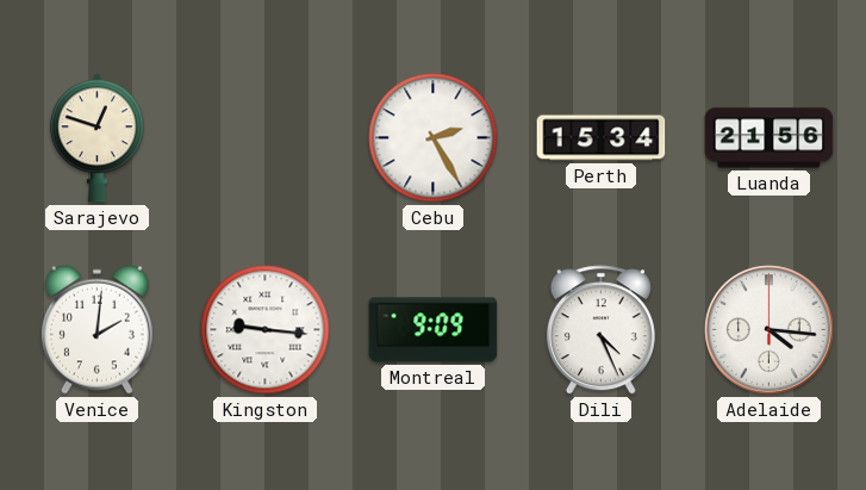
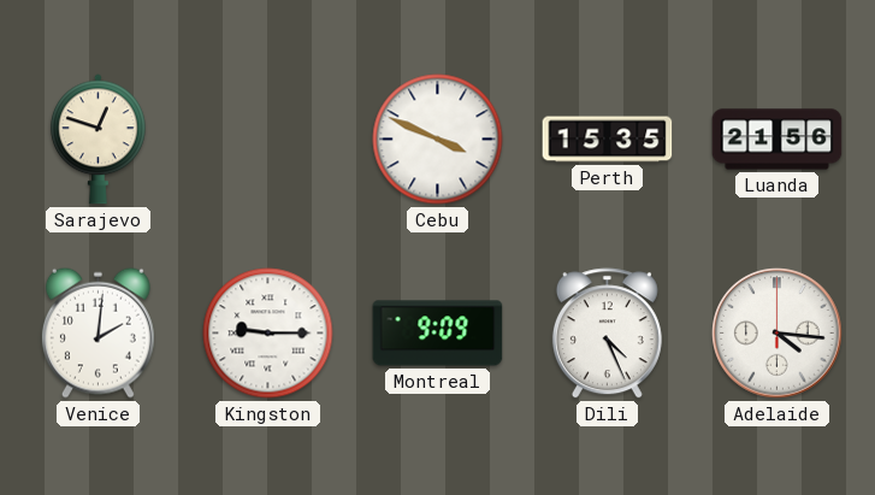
Cebu: 2:25 -> 3:49 (438, 140)
Perth: 15:34 -> 15:35 (608, 140)
Kingston: 9:16 -> 9:15 (268, 334)
